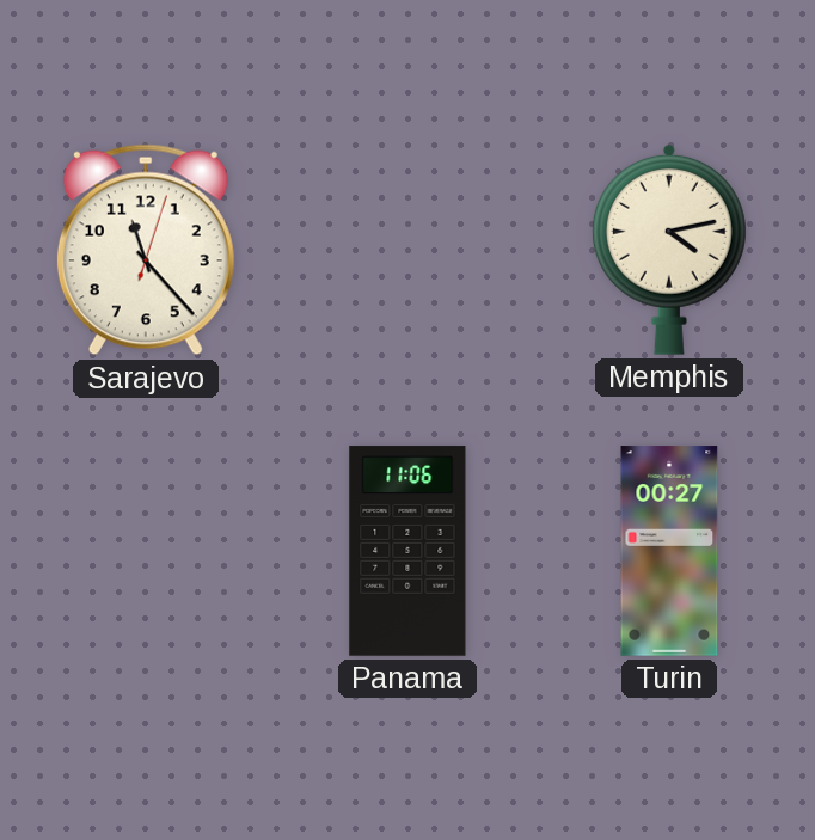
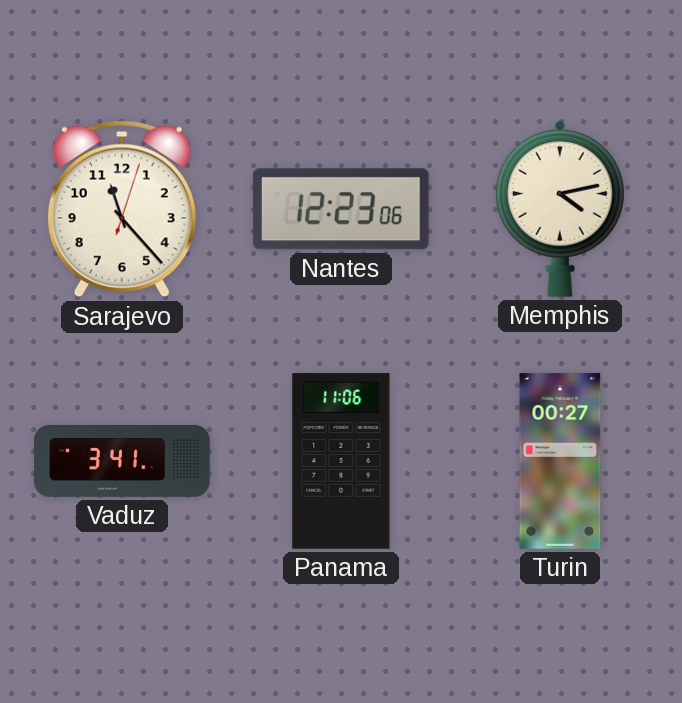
Nantes: none -> 12:23 (341, 209)
Vaduz: none -> 3:41 (122, 462)
